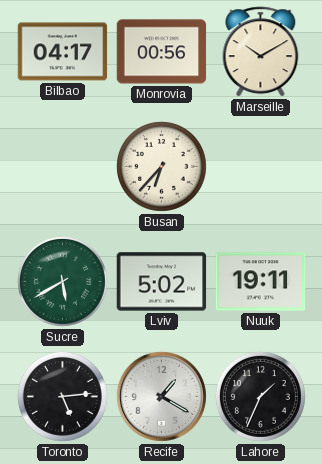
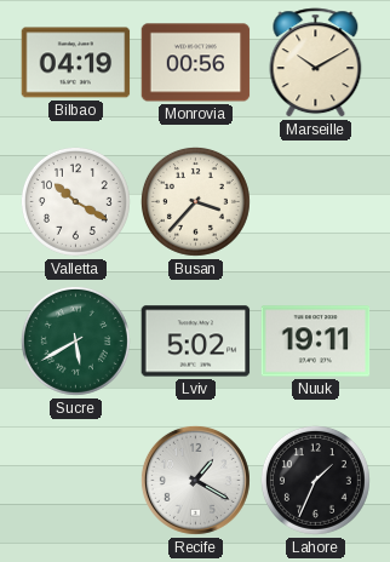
Bilbao: 04:17 -> 04:19 (76, 63)
Valletta: none -> 10:20 (75, 201)
Busan: 6:37 -> 3:37 (195, 201)
Toronto: 5:14 -> none (62, 396)
